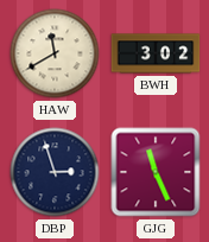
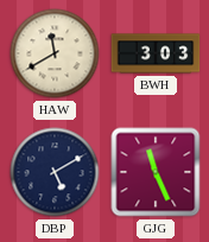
BWH: 3:02 -> 3:03 (156, 53)
DBP: 2:57 -> 5:10 (55, 172)
